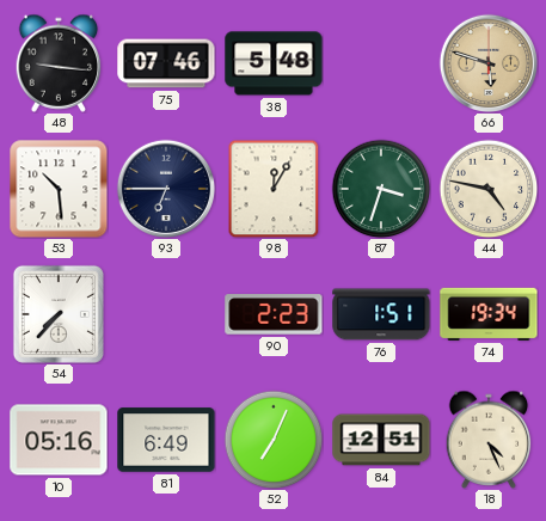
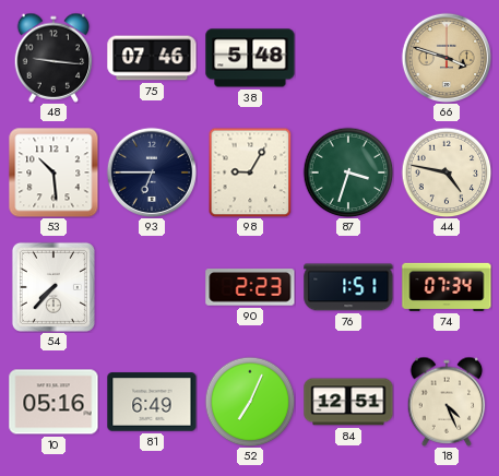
66: 5:48 -> 3:48 (445, 57)
98: 12:05 -> 9:05 (250, 172)
74: 19:34 -> 07:34 (447, 287)
